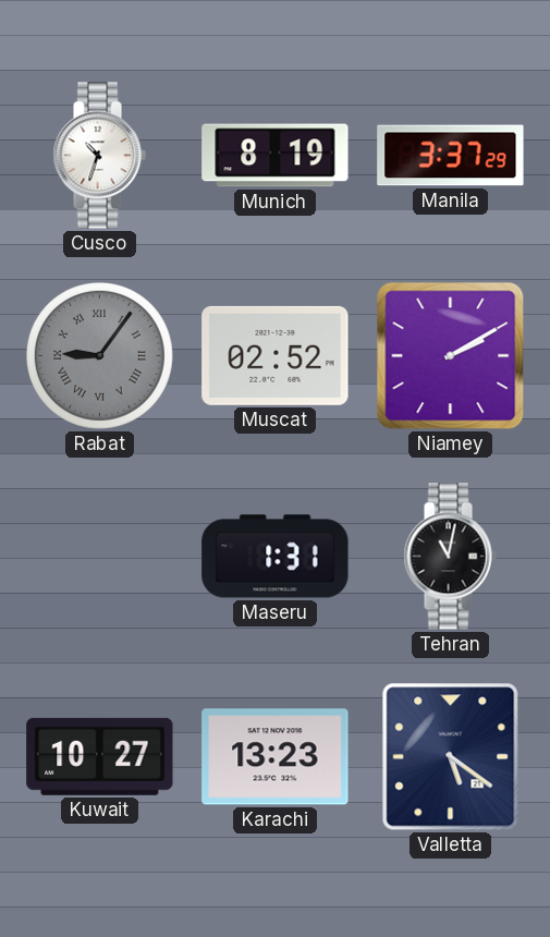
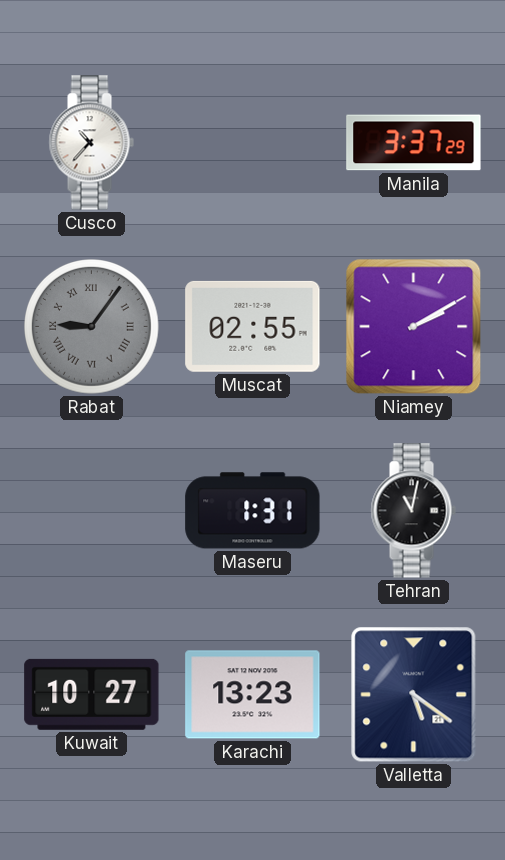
Cusco: 10:33 -> 10:37 (91, 143)
Munich: 8:19 -> none (276, 156)
Muscat: 02:52 -> 02:55 (253, 326)
